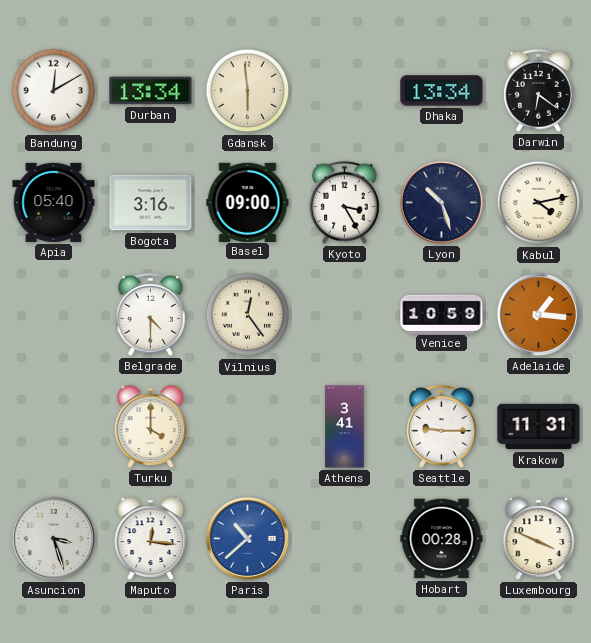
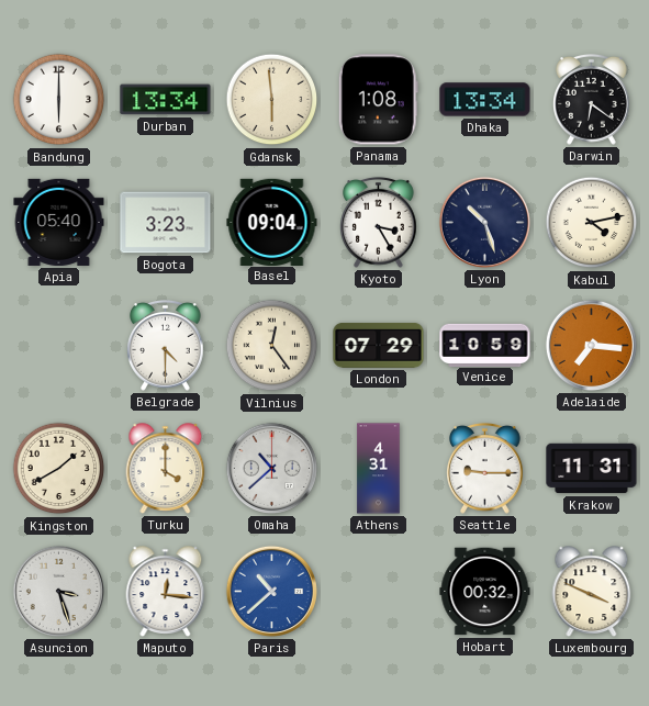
Bandung: 12:10 -> 6:00 (59, 100)
Panama: none -> 1:08 (378, 100)
Bogota: 3:16 -> 3:23 (166, 223)
Basel: 09:00 -> 09:04 (272, 222)
London: none -> 07:29 (379, 345)
Adelaide: 1:16 -> 7:16 (591, 345)
Kingston: none -> 1:40 (59, 469)
Omaha: none -> 10:38 (271, 468)
Athens: 3:41 -> 4:31 (379, 469)
Hobart: 00:28 -> 00:32 (485, 592)
